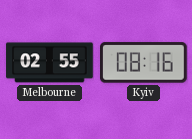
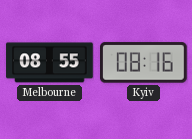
Melbourne: 02:55 -> 08:55 (50, 63)
